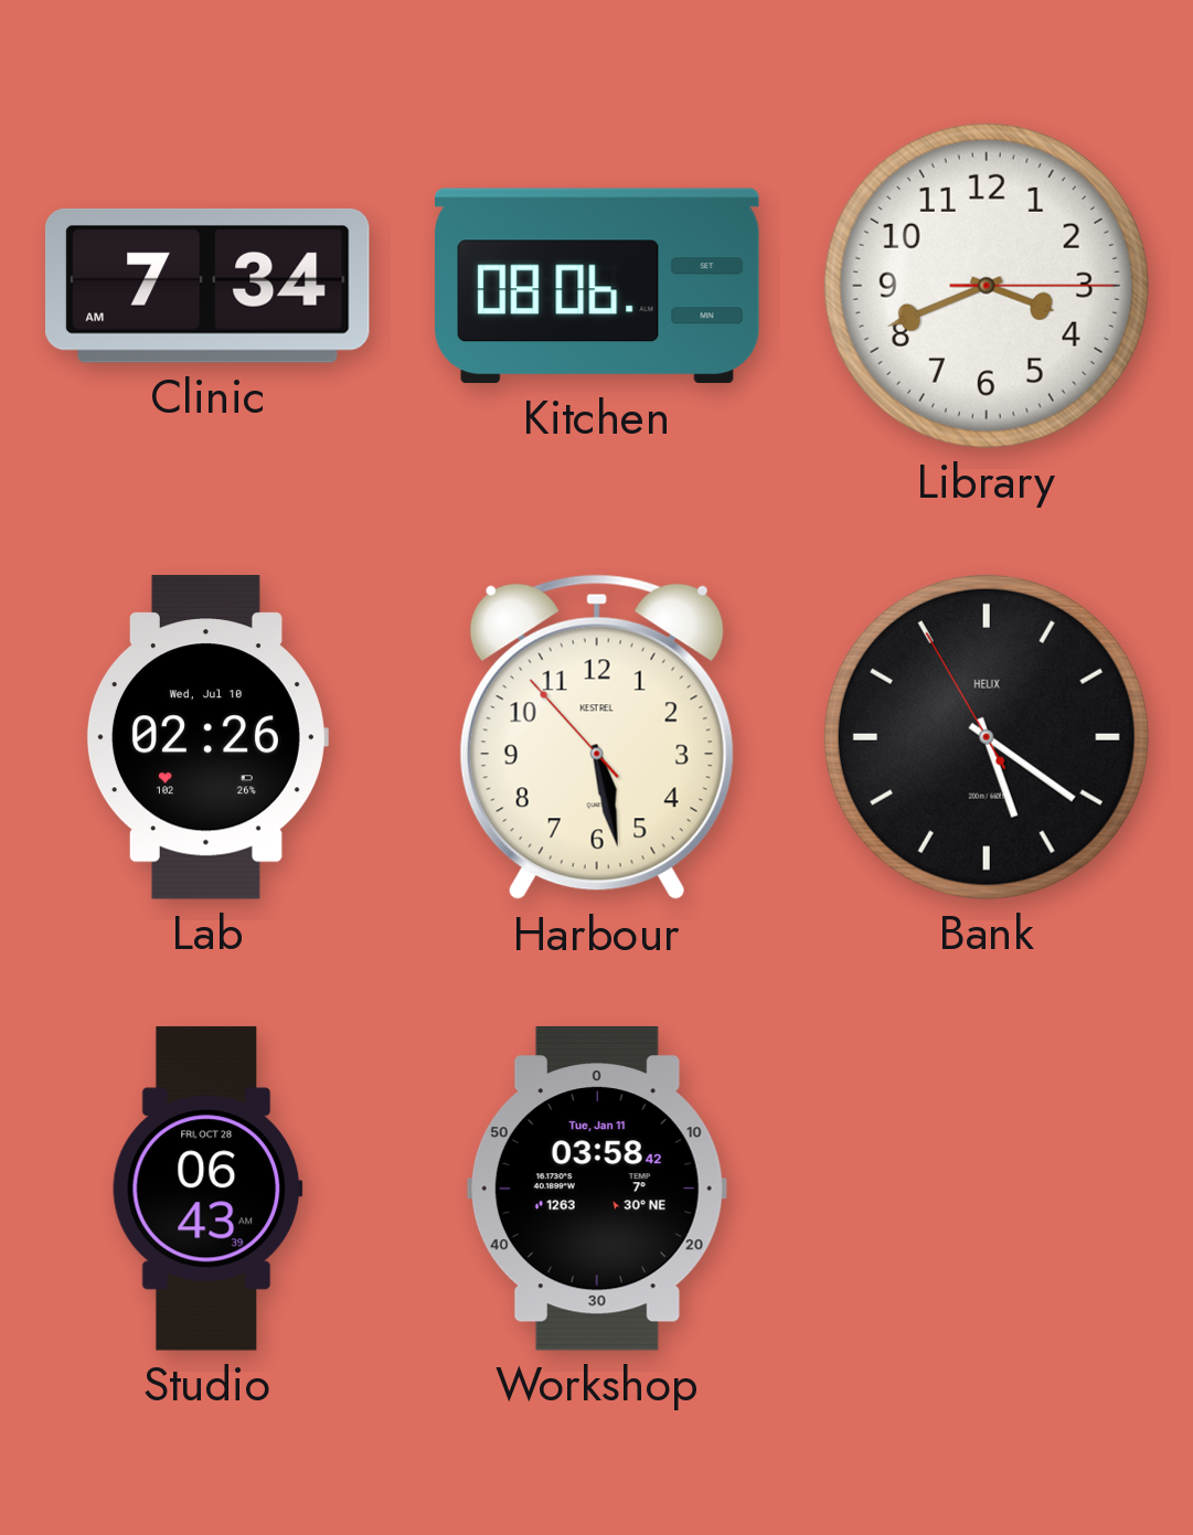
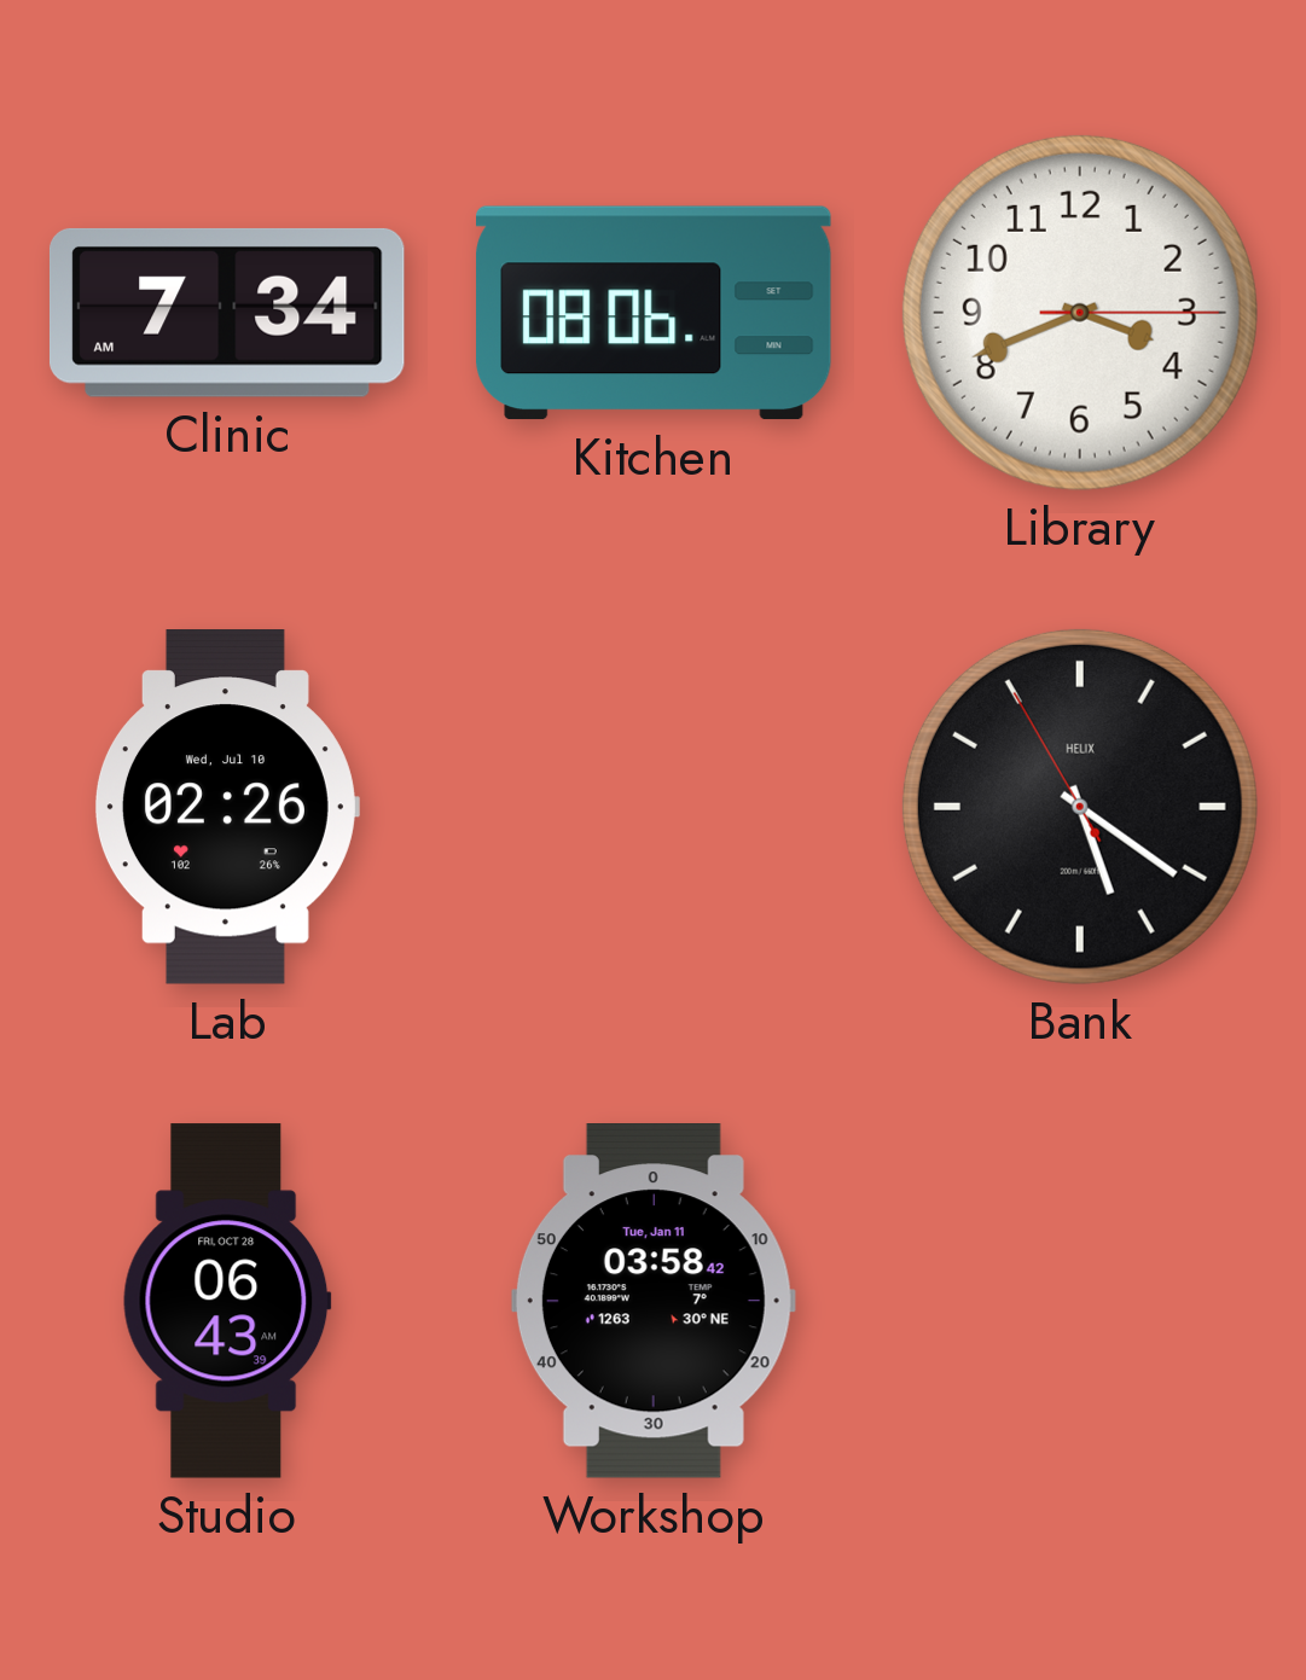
Harbour: 5:27 -> none (597, 737)
